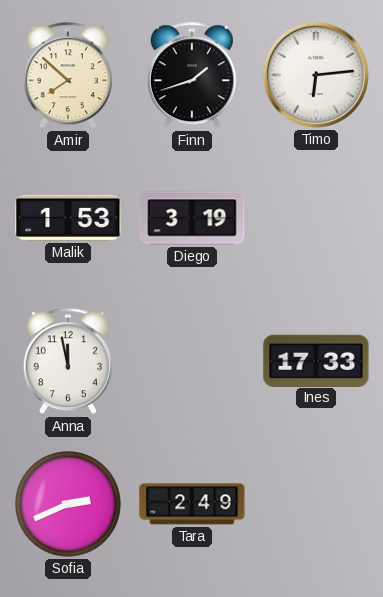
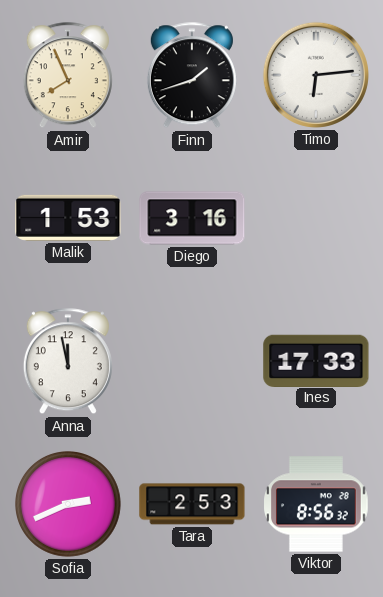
Amir: 7:52 -> 7:56 (68, 76)
Diego: 3:19 -> 3:16 (192, 218)
Tara: 2:49 -> 2:53 (192, 504)
Viktor: none -> 8:56 (317, 504)
